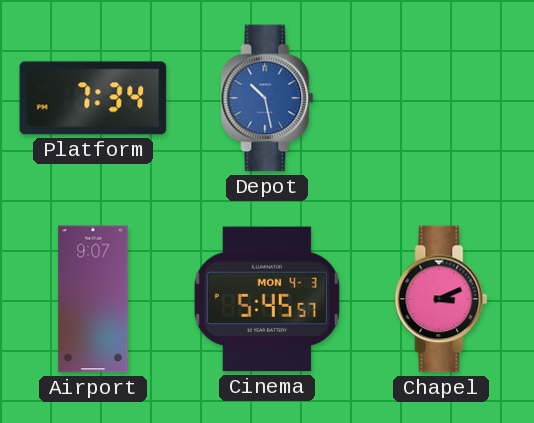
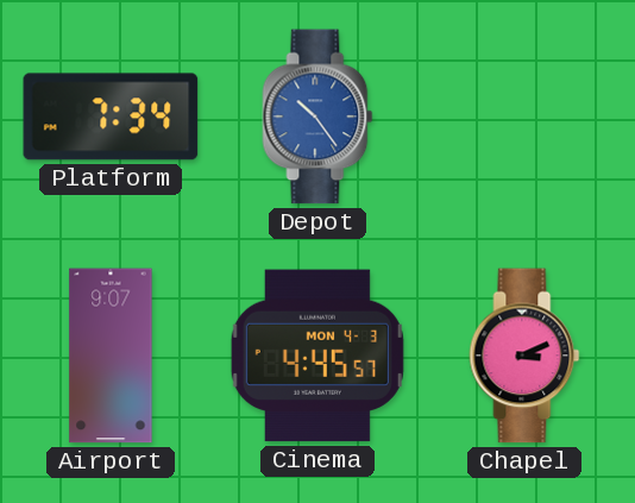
Depot: 10:28 -> 10:24 (317, 117)
Cinema: 5:45 -> 4:45 (317, 356)
